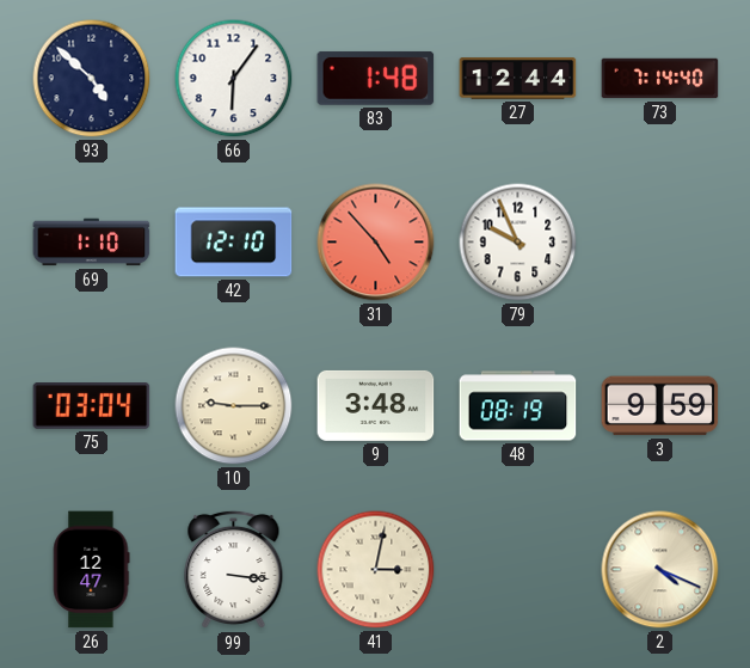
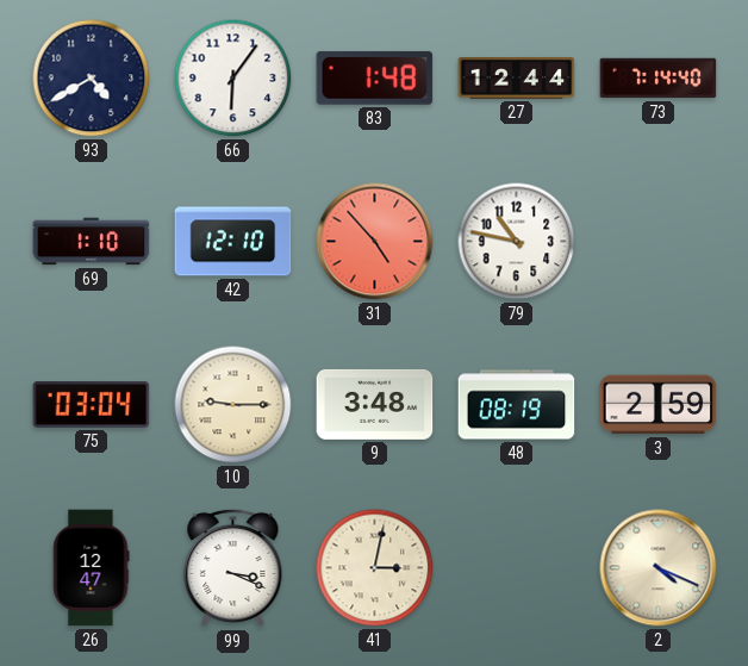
93: 4:52 -> 4:40 (92, 79)
79: 9:56 -> 10:47 (517, 242)
3: 9:59 -> 2:59 (659, 405)
99: 3:16 -> 3:19 (233, 568)
